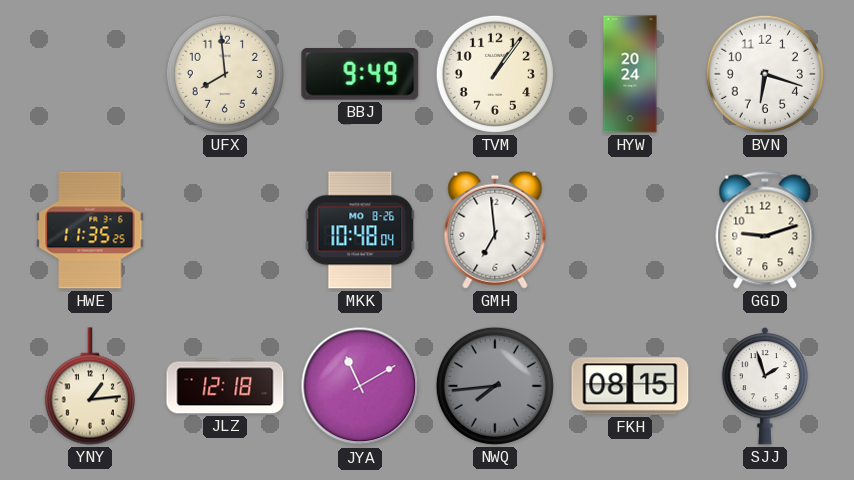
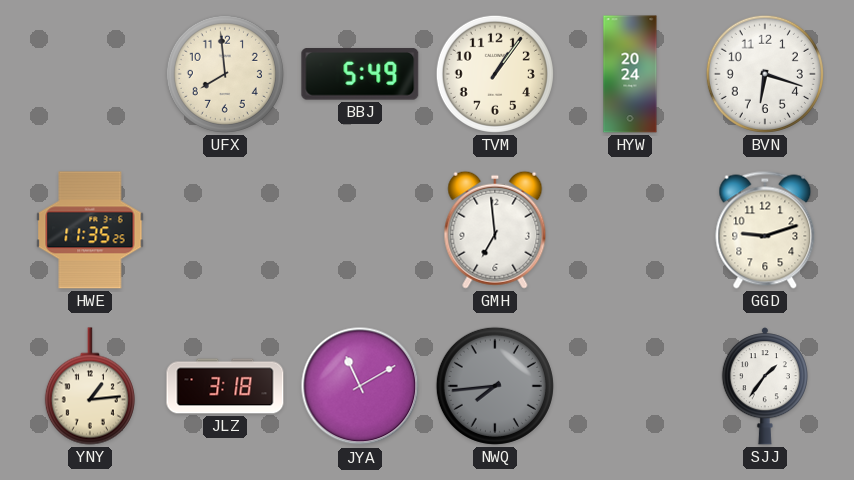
BBJ: 9:49 -> 5:49 (360, 75)
MKK: 10:48 -> none (360, 230)
JLZ: 12:18 -> 3:18 (225, 386)
FKH: 08:15 -> none (630, 386)
SJJ: 1:57 -> 1:36 (765, 386)
